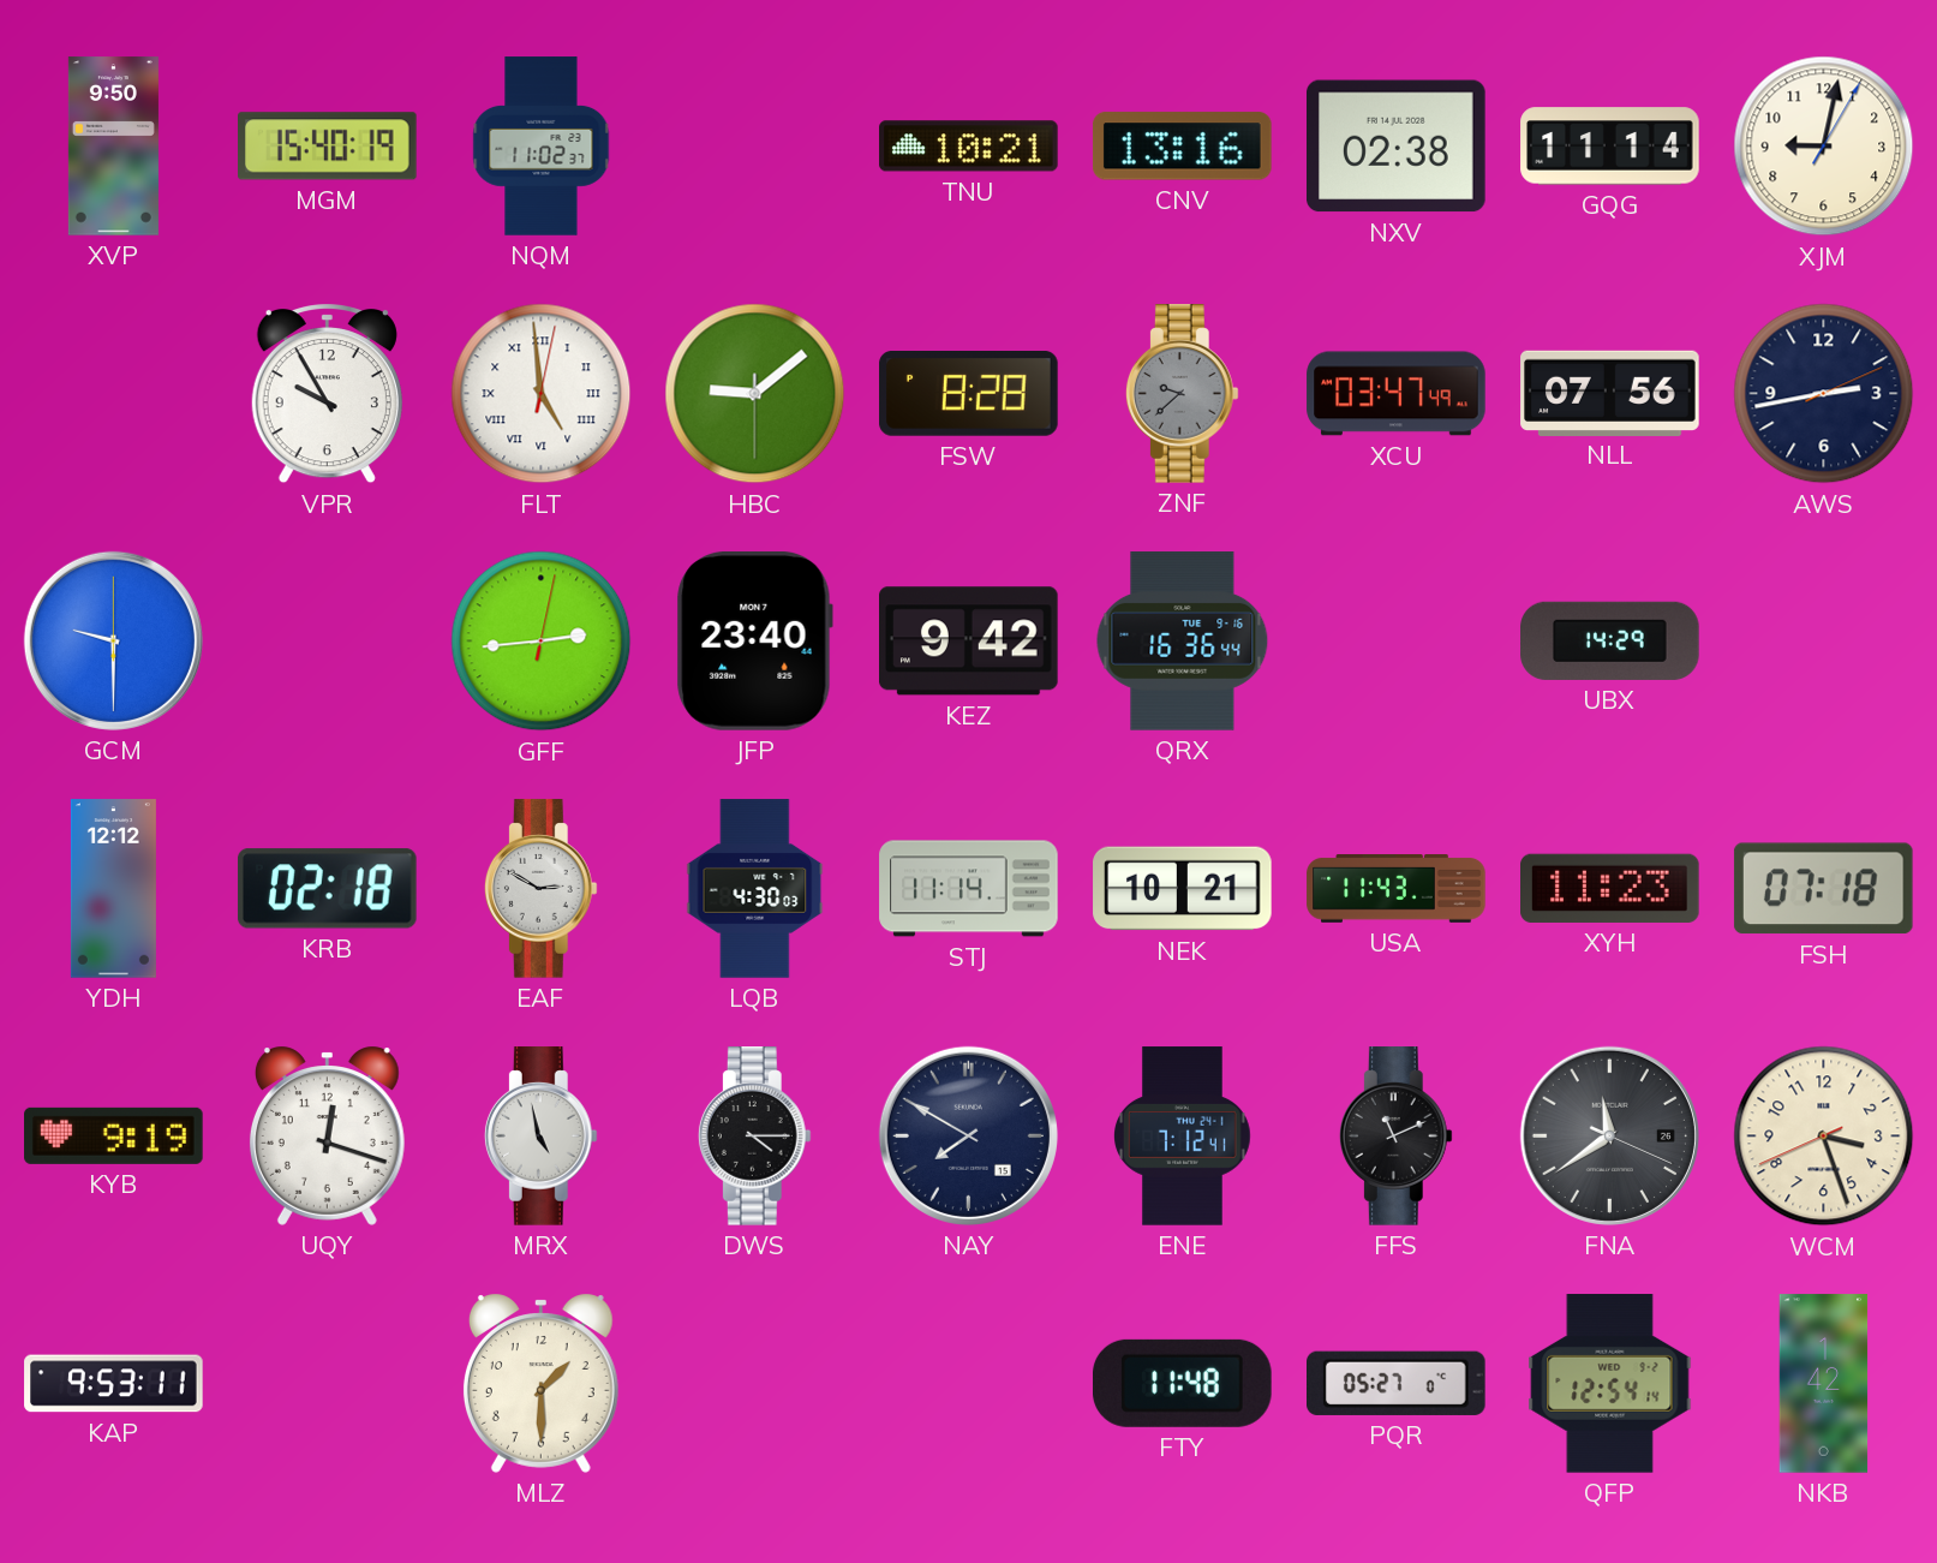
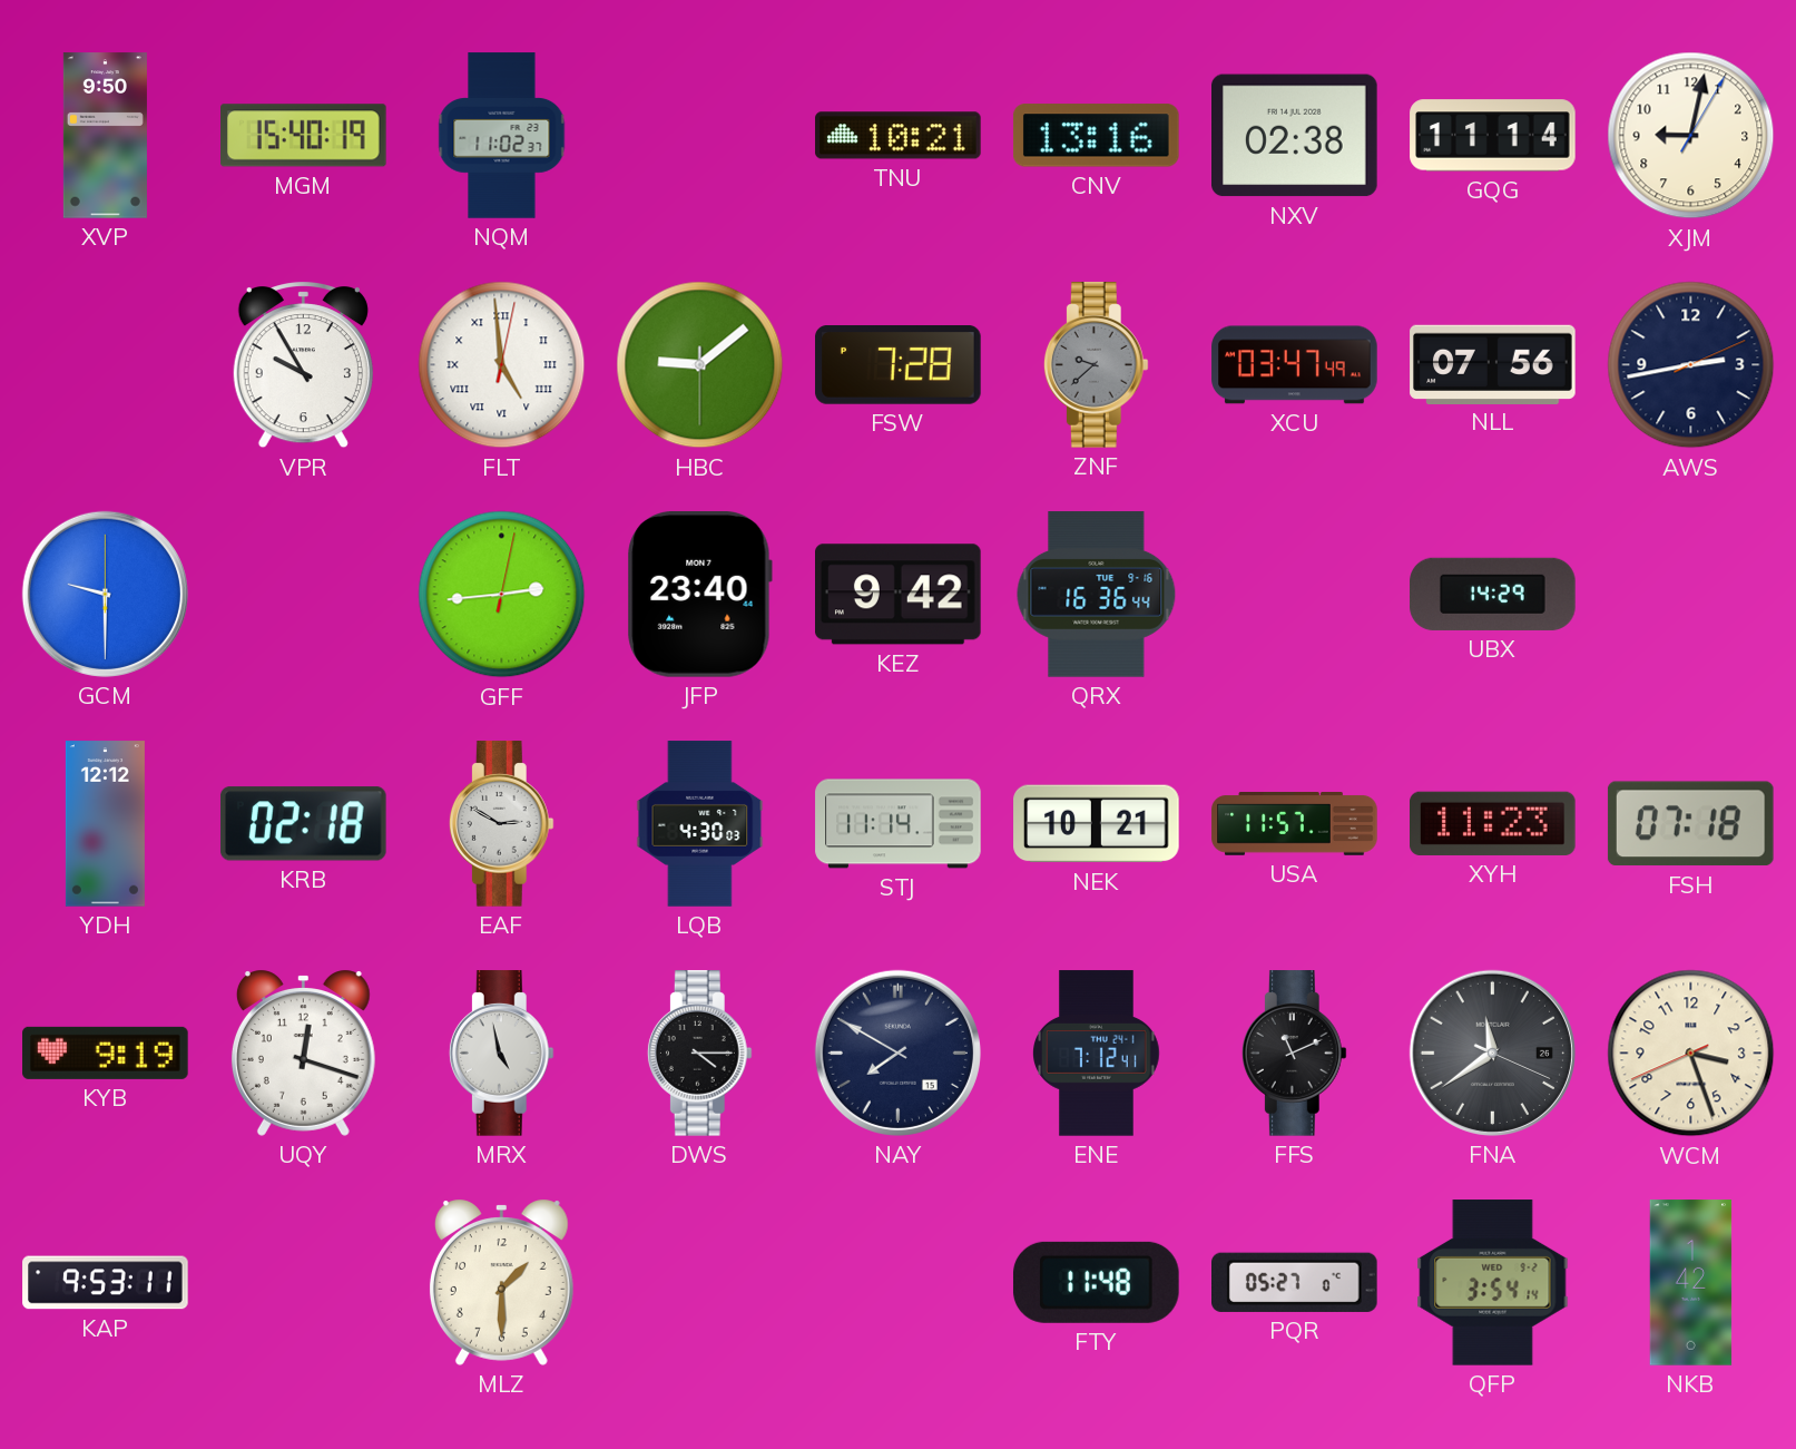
FSW: 8:28 -> 7:28 (899, 365)
USA: 11:43 -> 11:57 (1295, 824)
QFP: 12:54 -> 3:54 (1493, 1283)
